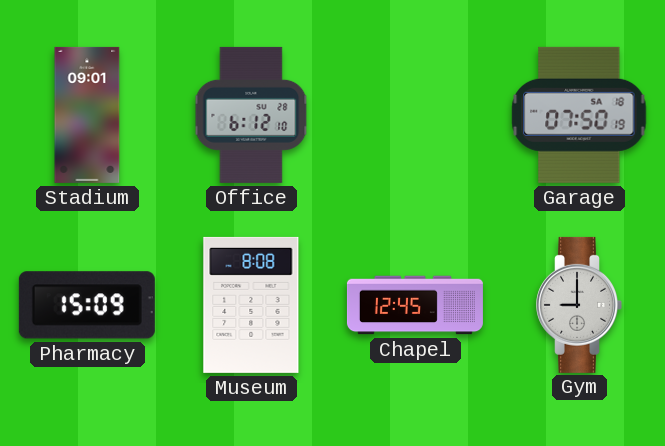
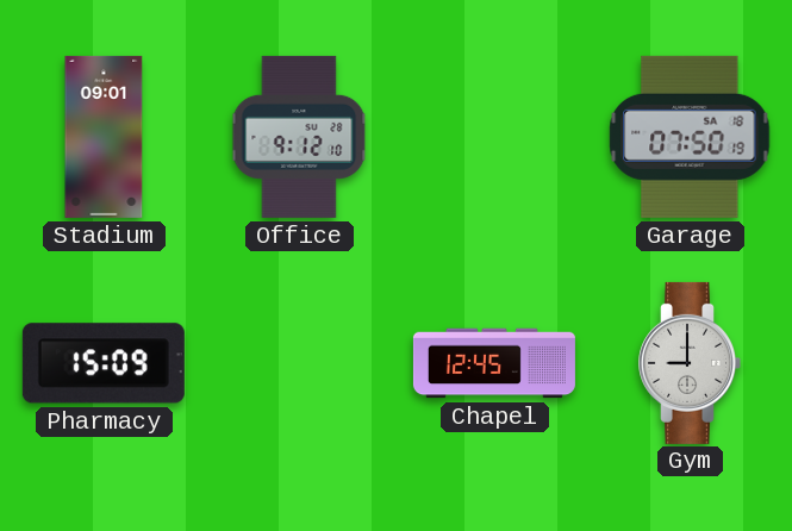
Office: 6:12 -> 9:12 (299, 137)
Museum: 8:08 -> none (251, 305)
